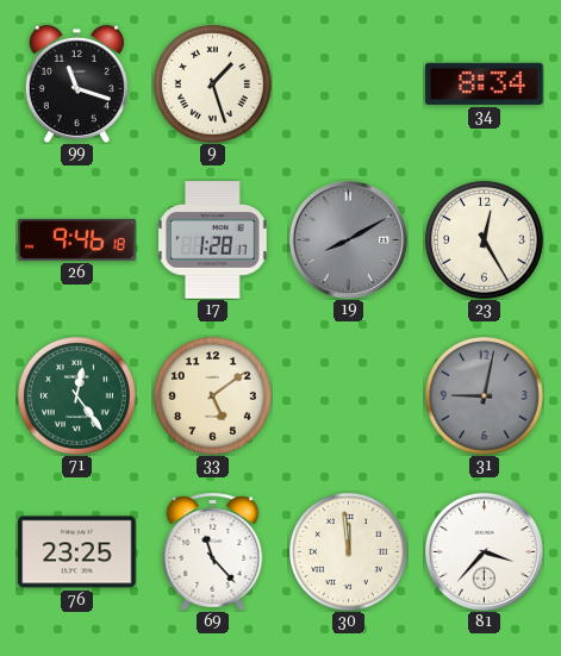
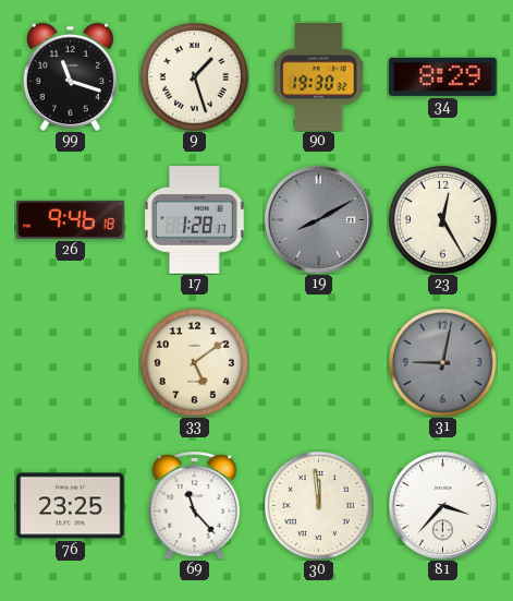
90: none -> 19:30 (319, 77)
34: 8:34 -> 8:29 (443, 76)
71: 12:24 -> none (77, 396)
